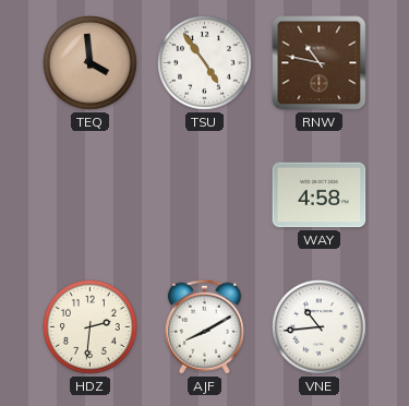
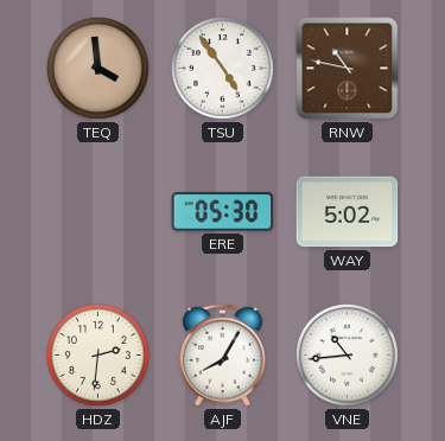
ERE: none -> 05:30 (223, 212)
WAY: 4:58 -> 5:02 (348, 212)
AJF: 8:10 -> 8:05 (222, 354)
